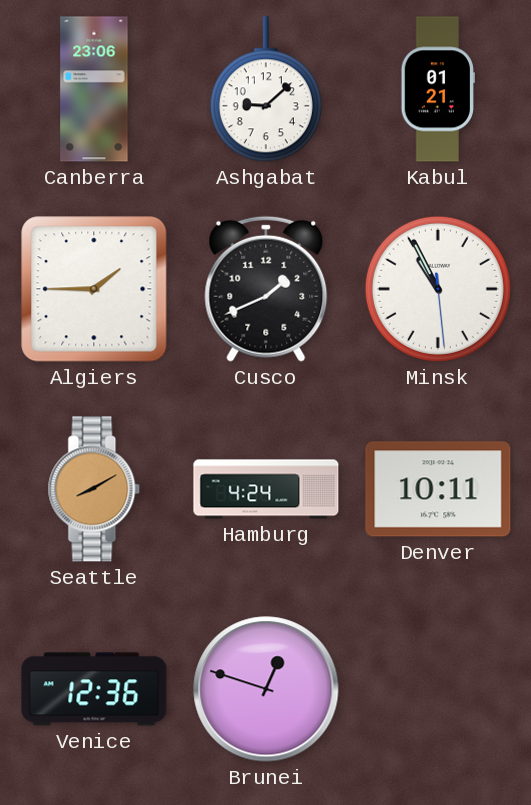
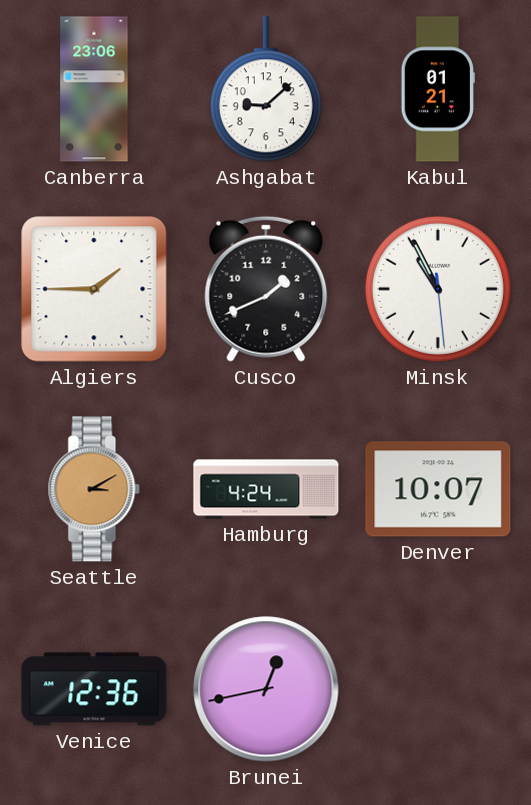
Seattle: 8:10 -> 3:10 (94, 489)
Denver: 10:11 -> 10:07 (438, 489)
Brunei: 12:48 -> 12:43 (266, 689)
